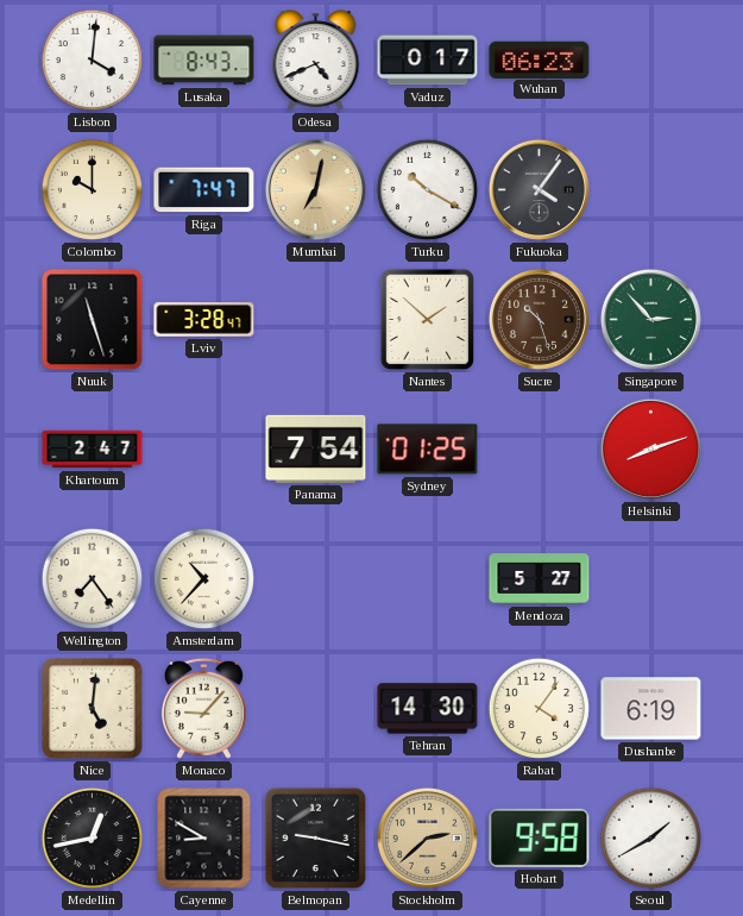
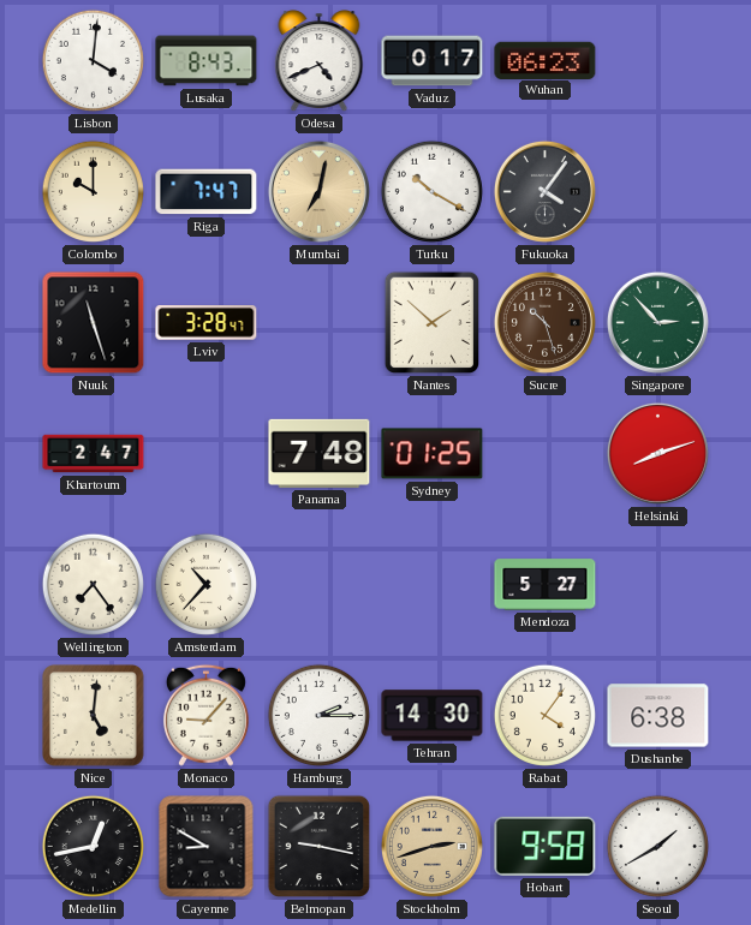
Panama: 7:54 -> 7:48 (320, 453)
Hamburg: none -> 2:15 (318, 715)
Dushanbe: 6:19 -> 6:38 (658, 716)
Stockholm: 2:38 -> 2:42 (431, 846)
